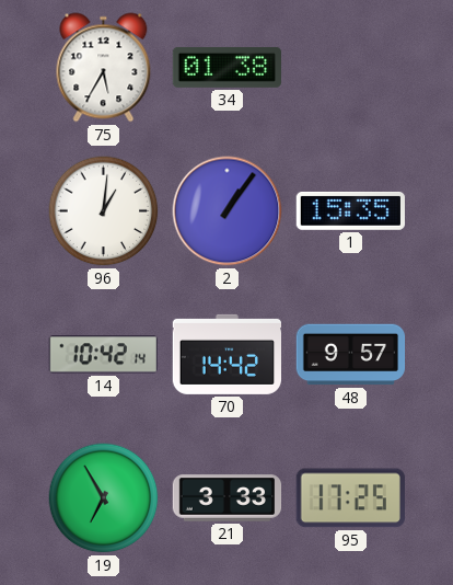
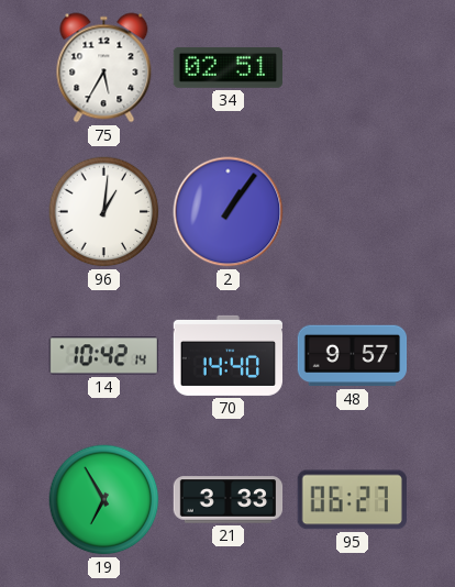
34: 01:38 -> 02:51 (227, 67)
1: 15:35 -> none (350, 210)
70: 14:42 -> 14:40 (227, 355)
95: 17:25 -> 06:27 (352, 500)
